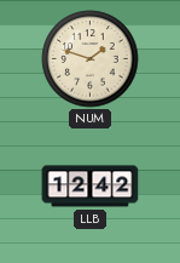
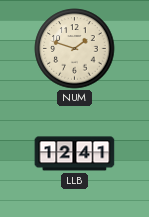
LLB: 12:42 -> 12:41 (75, 154)
